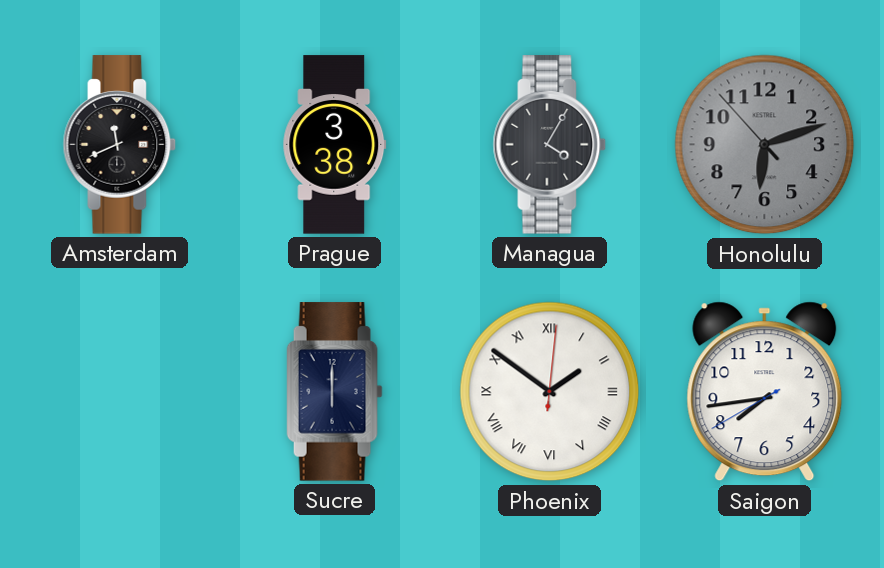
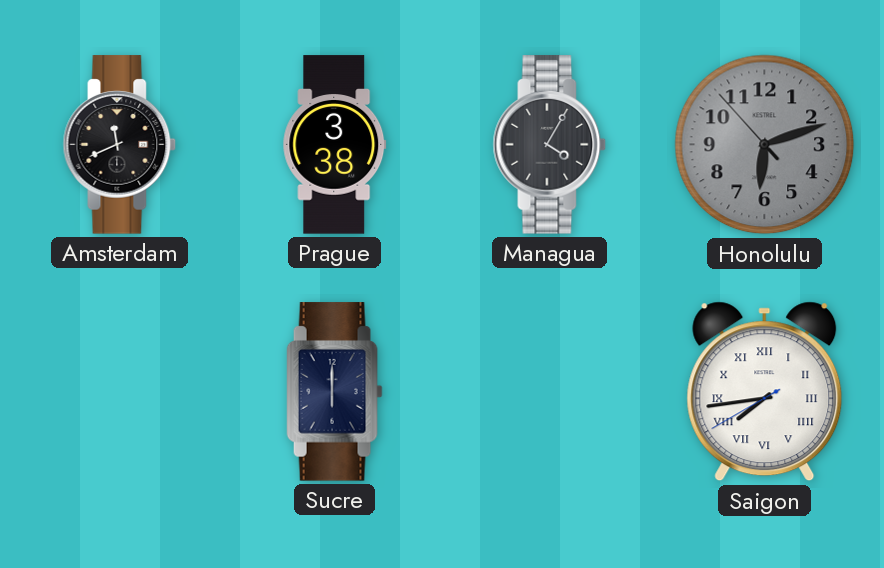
Phoenix: 1:51 -> none (550, 392)
Saigon numerals: Arabic -> Roman (765, 392)
